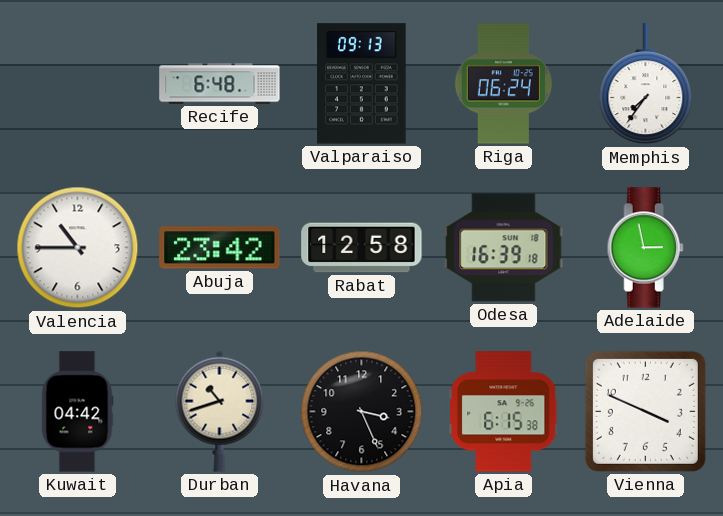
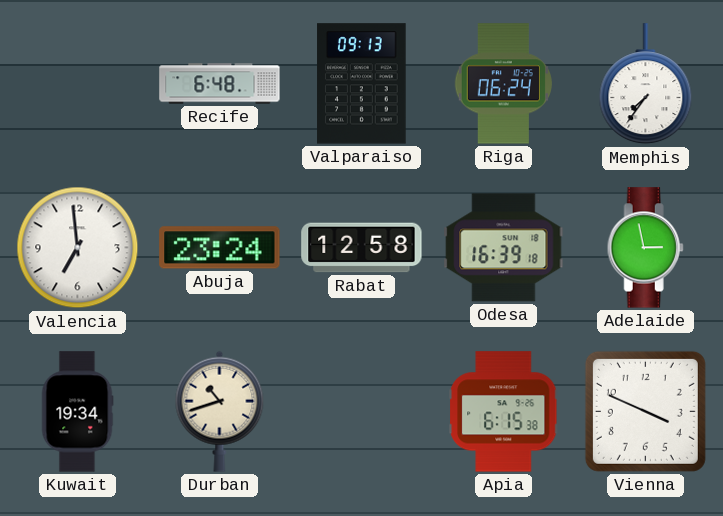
Valencia: 10:45 -> 6:59 (78, 248)
Abuja: 23:42 -> 23:24 (220, 248)
Kuwait: 04:42 -> 19:34 (77, 412)
Havana: 3:26 -> none (362, 412)
